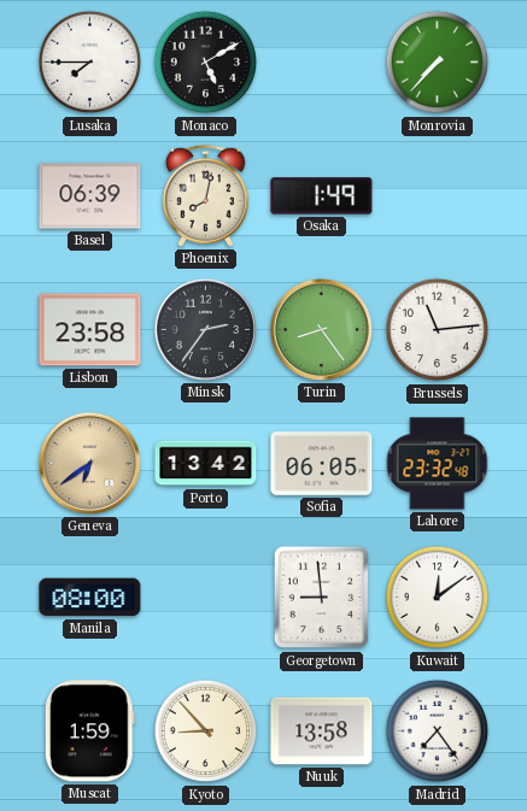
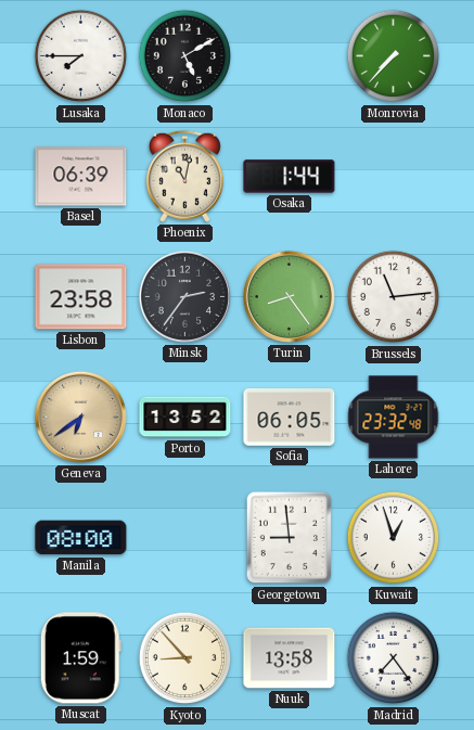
Phoenix: 8:02 -> 11:02 (184, 176)
Osaka: 1:49 -> 1:44 (290, 177)
Porto: 13:42 -> 13:52 (185, 418)
Kuwait: 12:09 -> 12:57 (394, 538)
